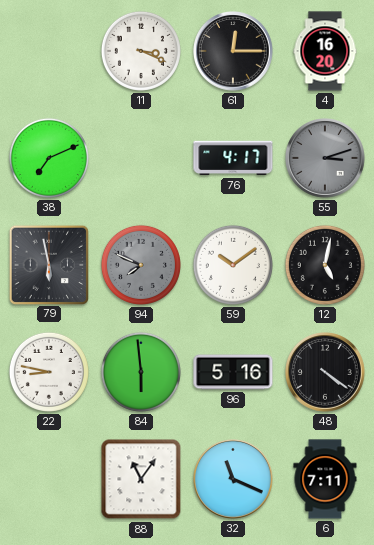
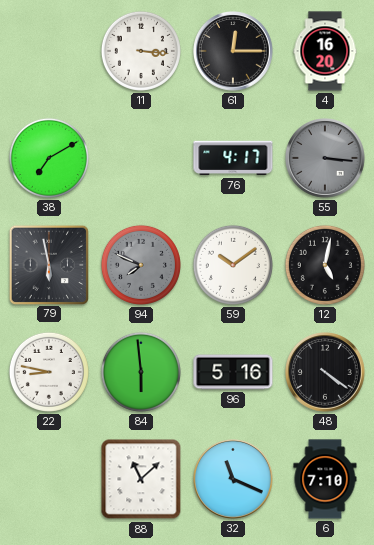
11: 3:19 -> 3:16 (141, 51)
38: 7:11 -> 7:10 (49, 158)
55: 3:12 -> 3:16 (326, 159)
88: 11:06 -> 11:08 (141, 479)
6: 7:11 -> 7:10 (325, 479)
